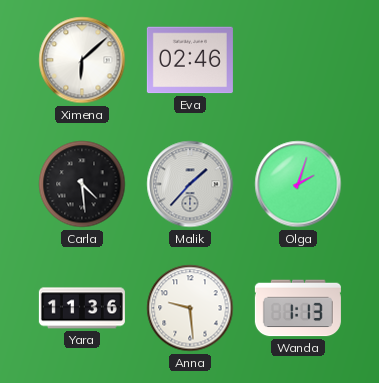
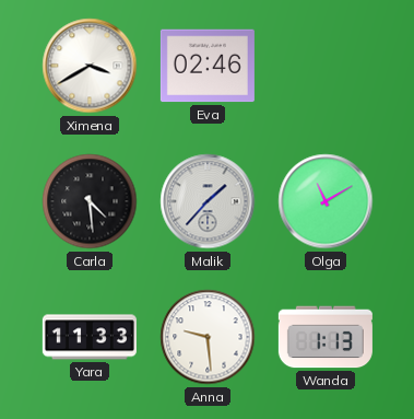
Ximena: 6:08 -> 3:40 (90, 66)
Olga: 2:03 -> 11:10 (326, 201)
Yara: 11:36 -> 11:33 (90, 337)
